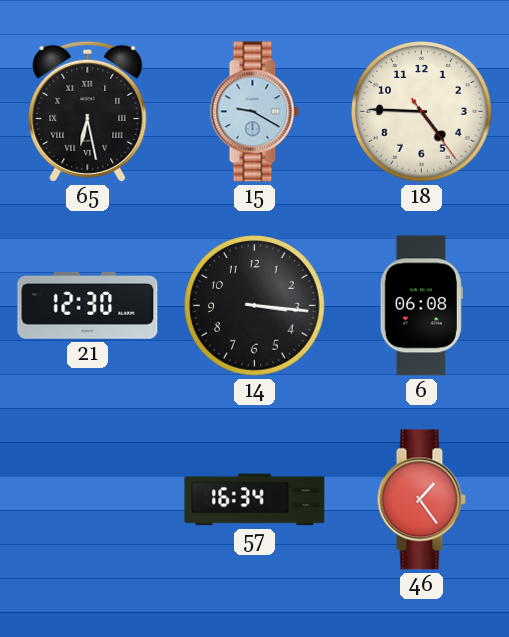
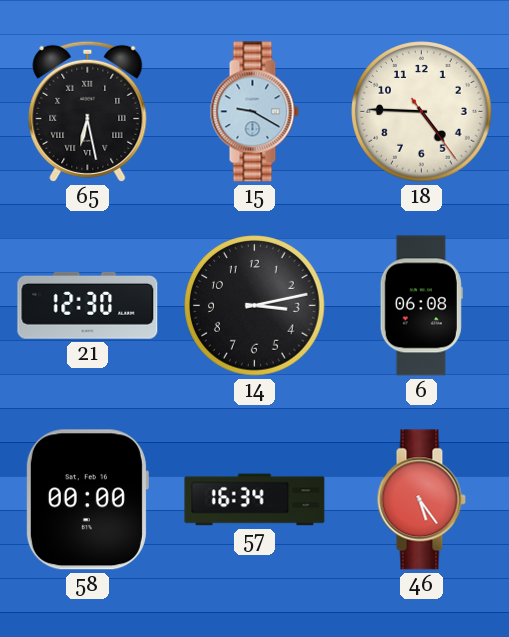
14: 3:16 -> 3:13 (255, 306)
58: none -> 00:00 (87, 500)
46: 1:24 -> 5:24 (421, 500)
